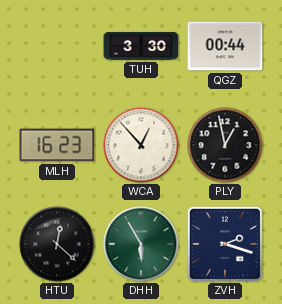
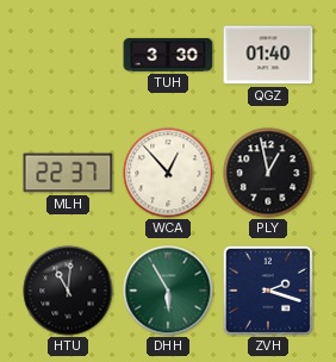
QGZ: 00:44 -> 01:40 (268, 55)
MLH: 16:23 -> 22:37 (68, 173)
HTU: 12:22 -> 11:01 (68, 291)
